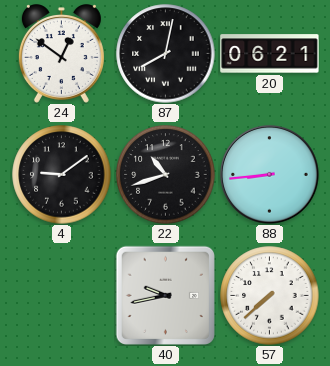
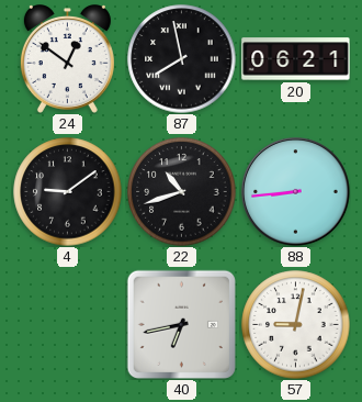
87: 8:02 -> 7:58 (182, 59)
40: 9:43 -> 6:43 (181, 324)
57: 7:38 -> 9:02 (296, 325)
